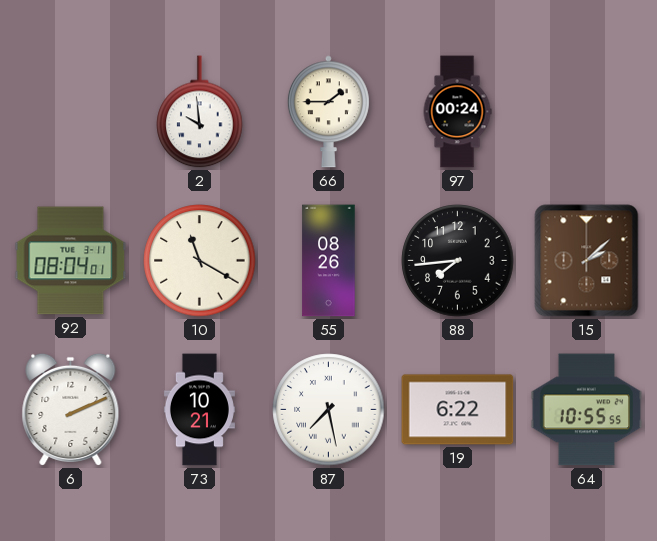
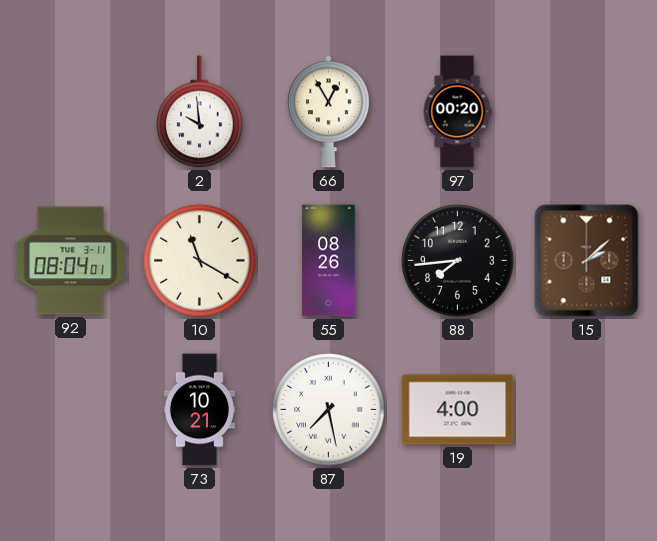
66: 1:45 -> 12:55 (328, 112)
97: 00:24 -> 00:20 (457, 112)
6: 2:11 -> none (71, 409)
19: 6:22 -> 4:00 (458, 410)
64: 10:55 -> none (587, 410)
